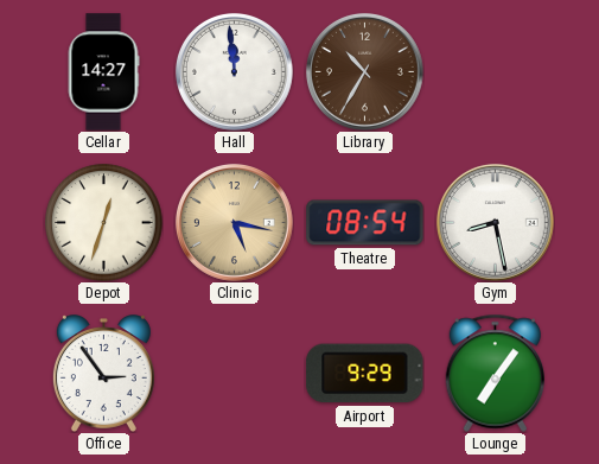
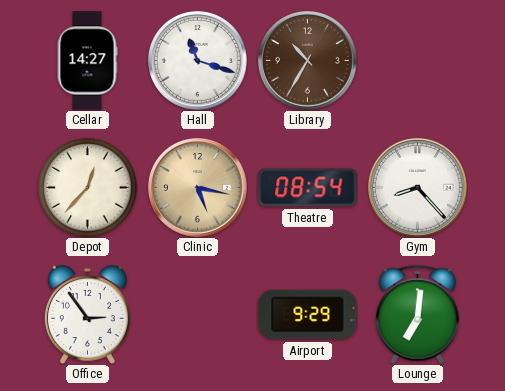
Hall: 11:59 -> 11:18 (198, 61)
Depot: 12:33 -> 12:37 (88, 188)
Gym: 8:28 -> 8:23 (418, 188)
Lounge: 7:06 -> 7:01 (418, 314)
